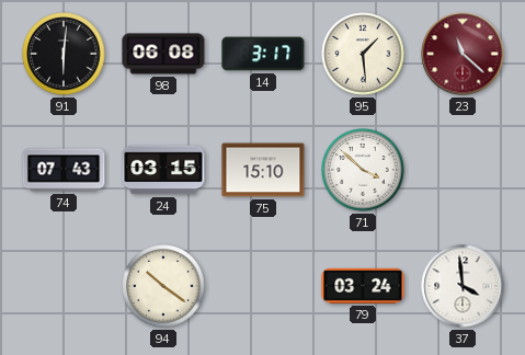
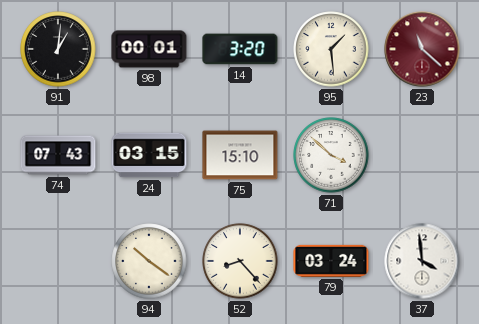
91: 6:01 -> 1:01 (58, 49)
98: 06:08 -> 00:01 (149, 49)
14: 3:17 -> 3:20 (240, 49)
52: none -> 8:23 (240, 261)
